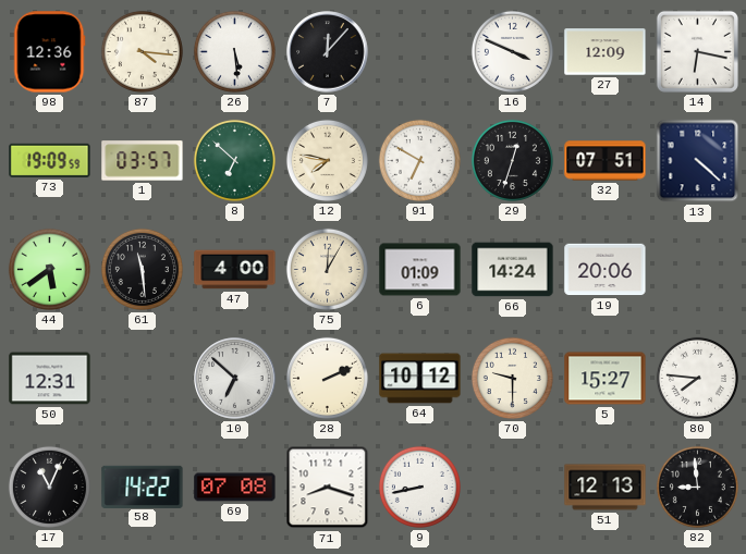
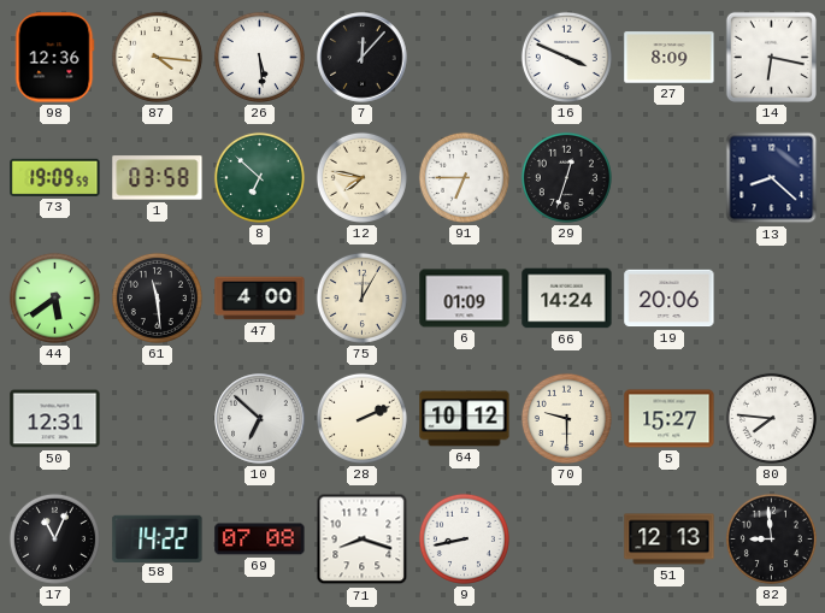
27: 12:09 -> 8:09 (670, 58)
1: 03:57 -> 03:58 (158, 178)
91: 6:50 -> 6:45 (464, 177)
32: 07:51 -> none (606, 161)
13: 4:22 -> 8:22 (772, 178)
